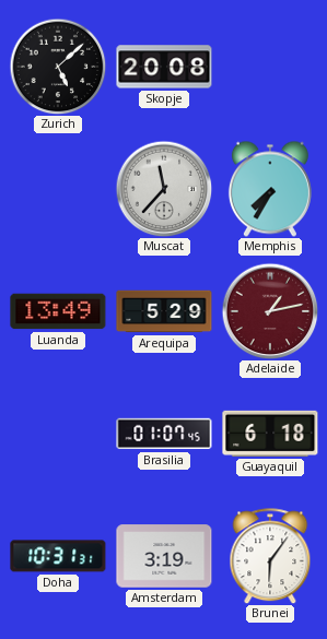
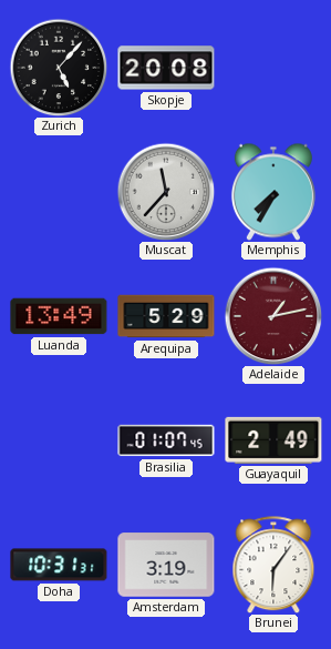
Zurich: 5:08 -> 5:07 (59, 68)
Guayaquil: 6:18 -> 2:49 (273, 440)
